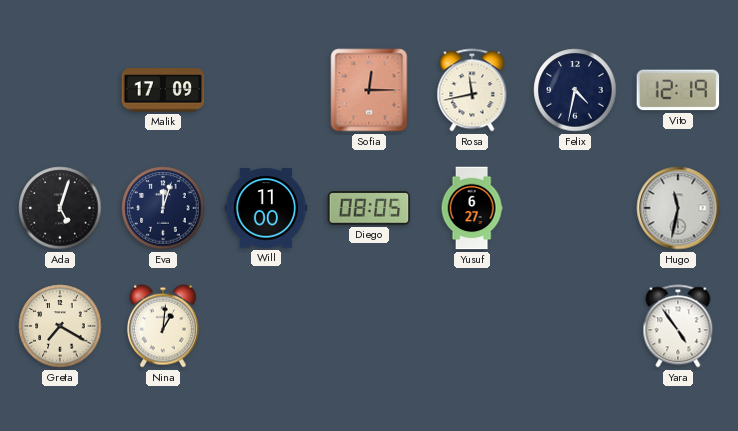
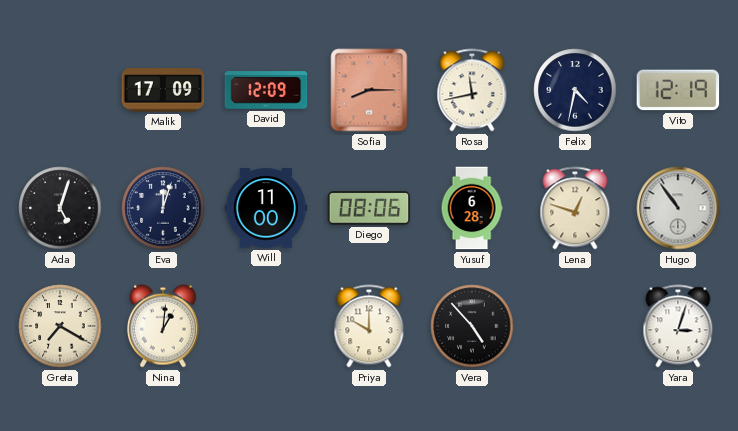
David: none -> 12:09 (266, 90)
Sofia: 12:15 -> 8:15 (369, 90)
Diego: 08:05 -> 08:06 (369, 208)
Yusuf: 6:27 -> 6:28 (472, 208)
Lena: none -> 12:48 (575, 208)
Hugo: 11:32 -> 10:54 (678, 208)
Priya: none -> 10:00 (369, 326)
Vera: none -> 4:53 (472, 326)
Yara: 4:54 -> 3:03 (678, 326)
